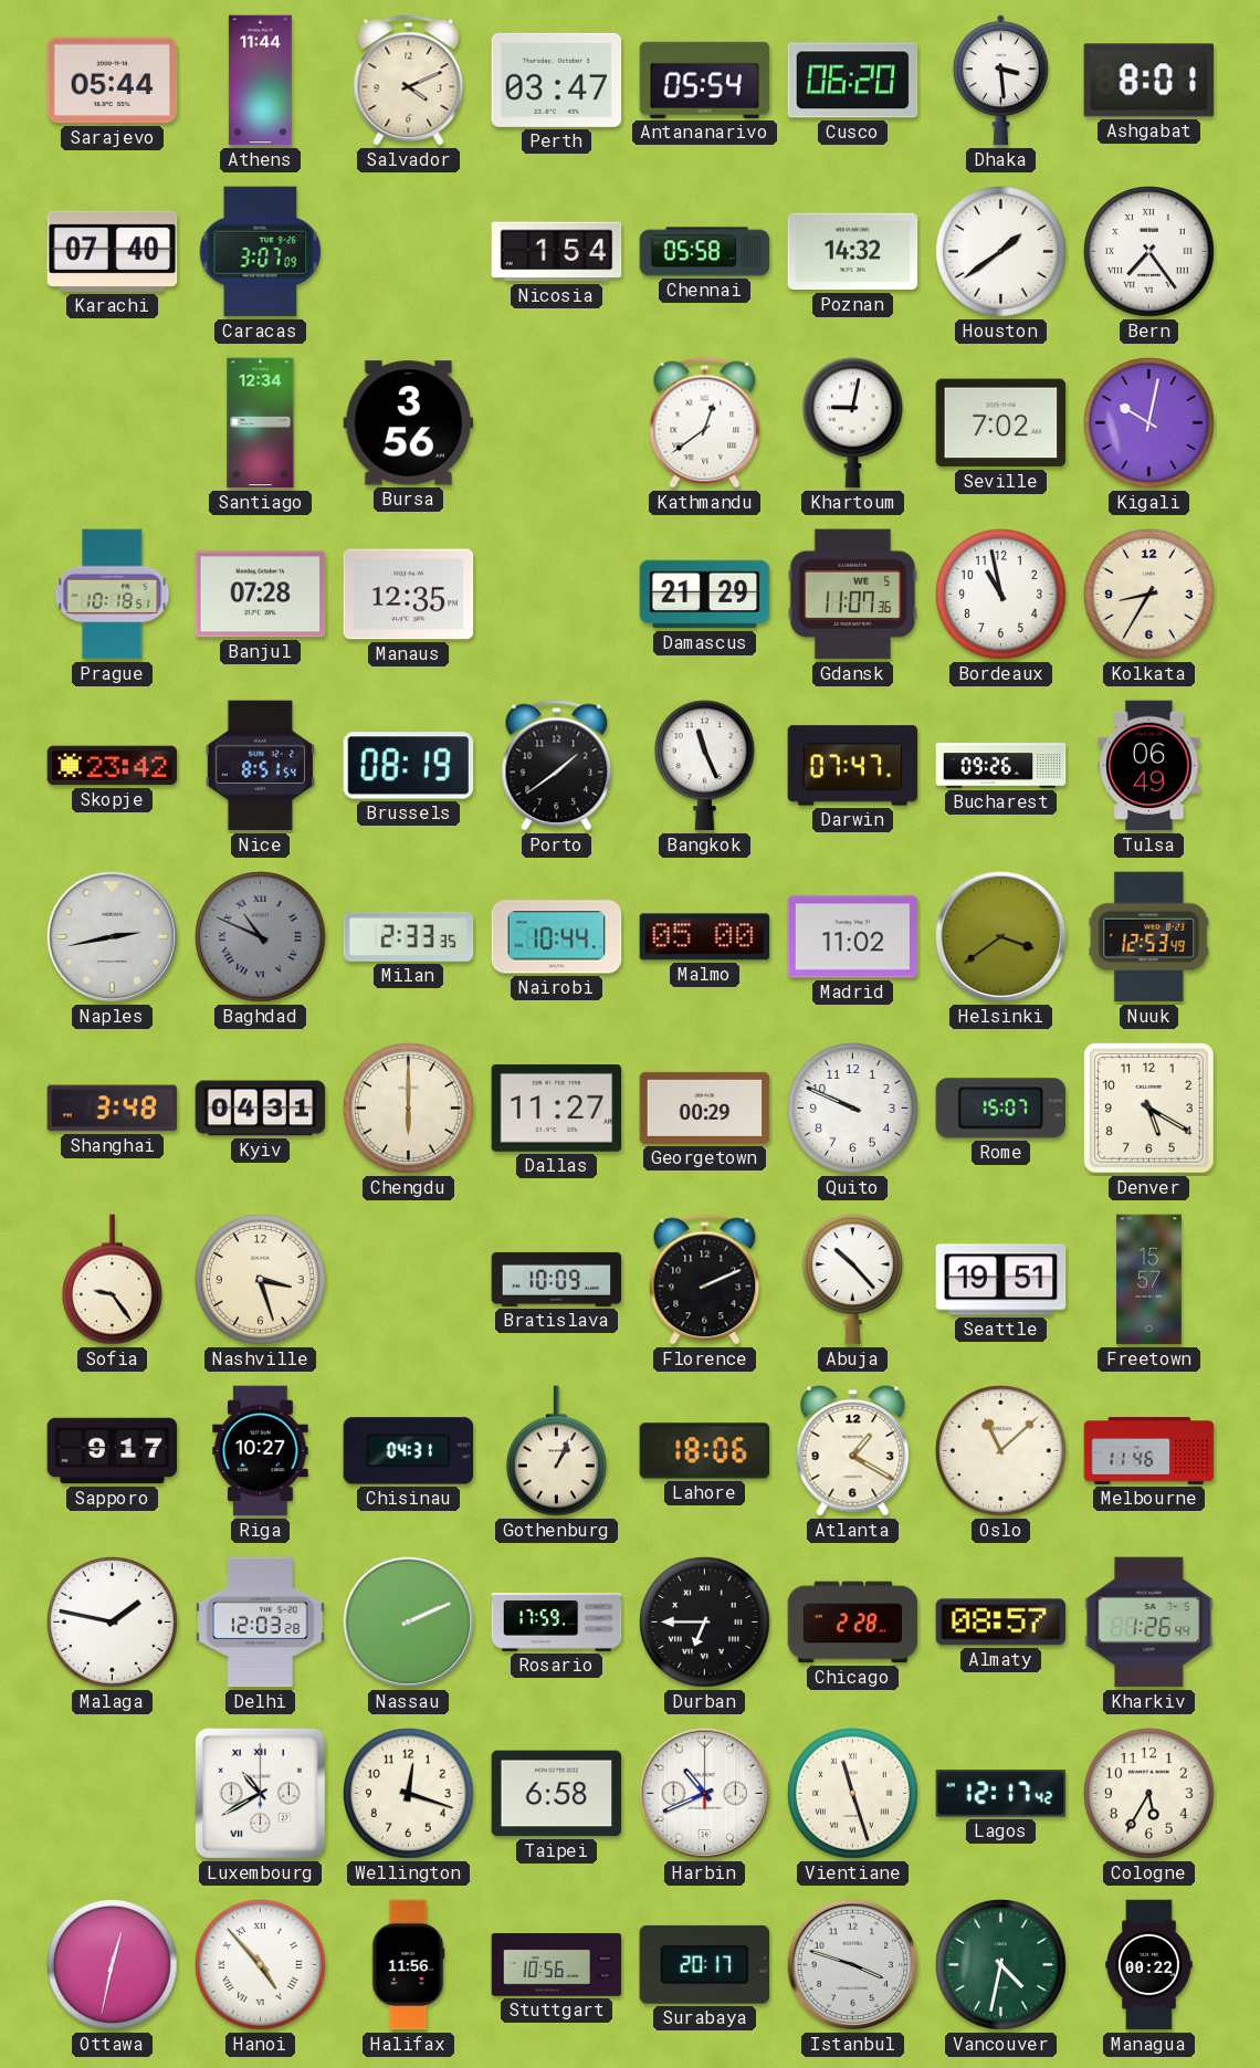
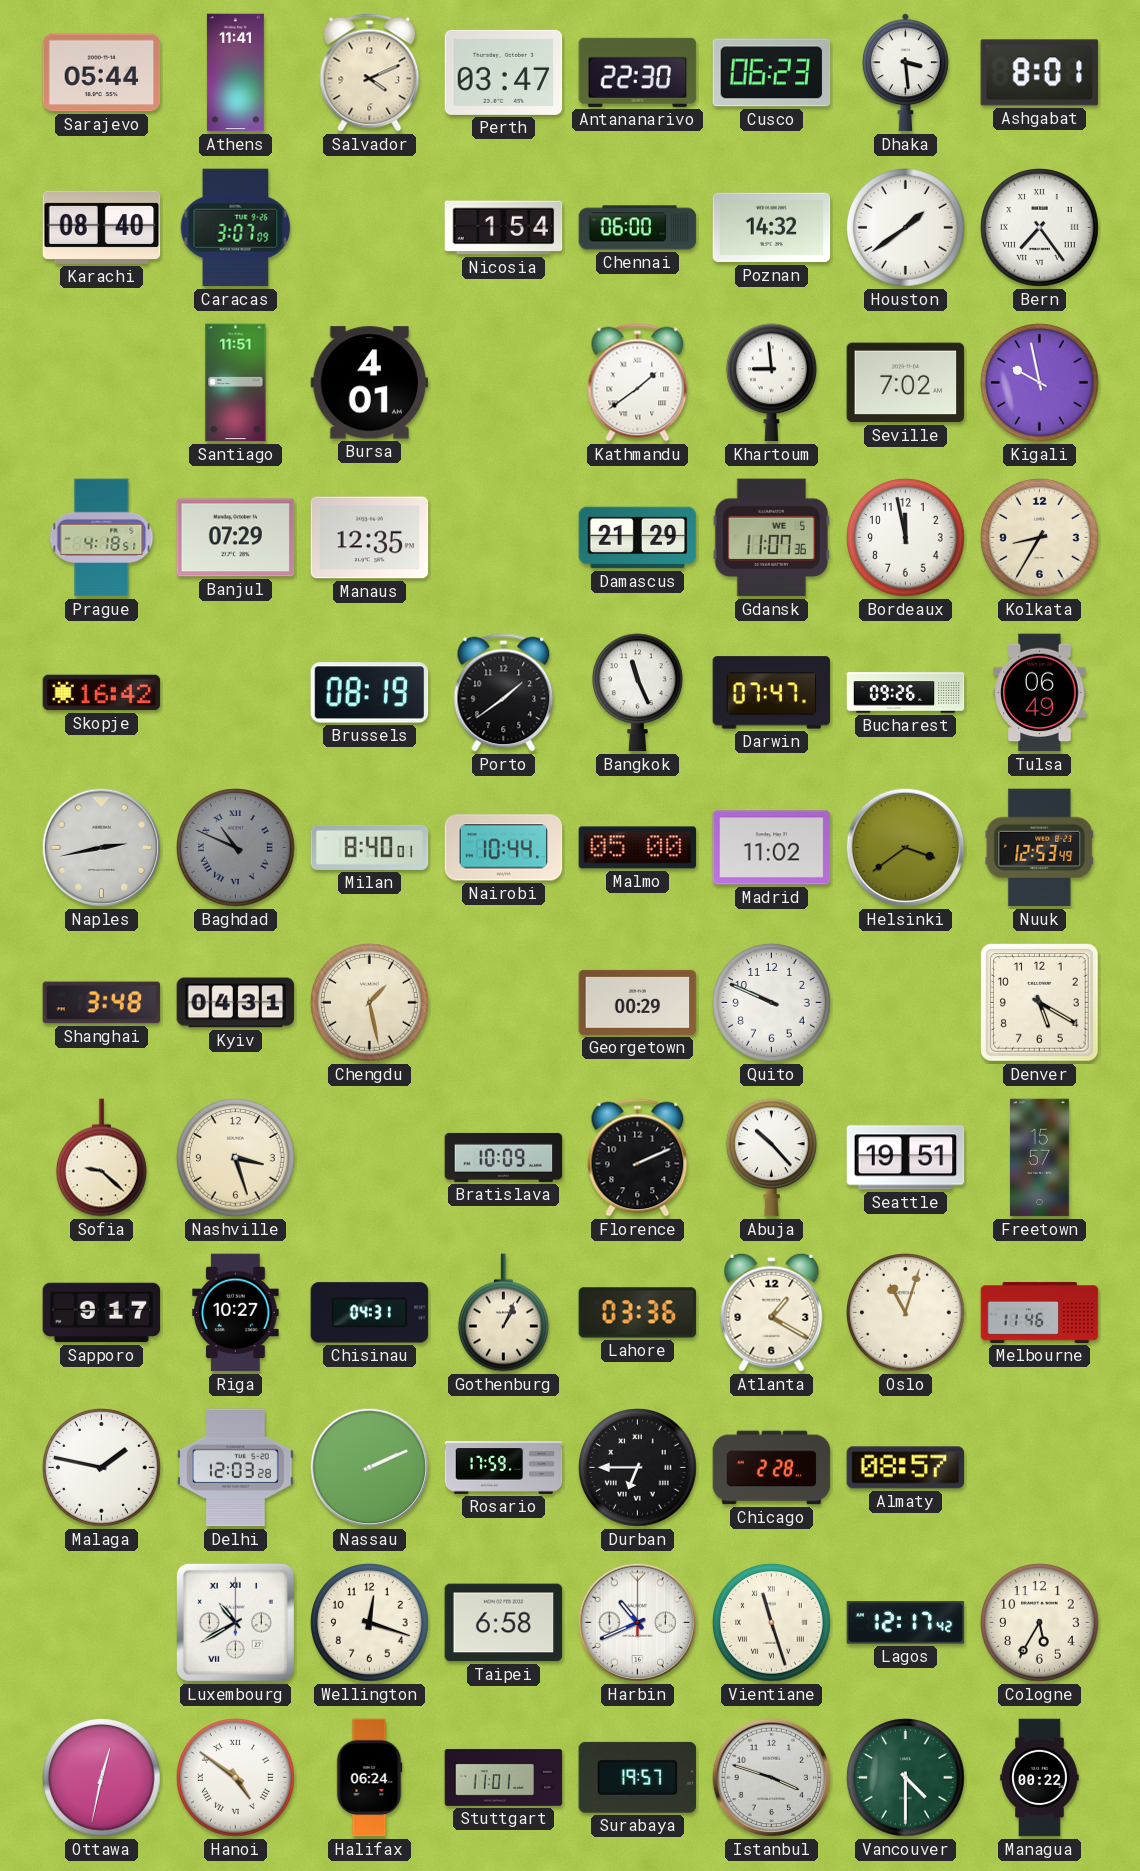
Athens: 11:44 -> 11:41 (235, 73)
Antananarivo: 05:54 -> 22:30 (638, 72)
Cusco: 06:20 -> 06:23 (772, 73)
Karachi: 07:40 -> 08:40 (102, 227)
Chennai: 05:58 -> 06:00 (638, 228)
Santiago: 12:34 -> 11:51 (236, 383)
Bursa: 3:56 -> 4:01 (370, 383)
Kathmandu: 12:39 -> 1:39 (638, 383)
Khartoum: 9:02 -> 8:59 (771, 383)
Kigali: 10:02 -> 9:58 (1040, 383)
Prague: 10:18 -> 4:18 (102, 538)
Banjul: 07:28 -> 07:29 (236, 538)
Bordeaux: 10:58 -> 11:58 (906, 538)
Skopje: 23:42 -> 16:42 (102, 693)
Nice: 8:51 -> none (260, 766)
Milan: 2:33 -> 8:40 (370, 847)
Chengdu: 6:00 -> 1:28 (370, 1003)
Dallas: 11:27 -> none (557, 1109)
Rome: 15:07 -> none (1001, 1109)
Sofia: 9:24 -> 9:22 (101, 1158)
Lahore: 18:06 -> 03:36 (638, 1313)
Oslo: 11:08 -> 11:03 (906, 1313)
Kharkiv: 1:26 -> none (1149, 1623)
Hanoi: 4:53 -> 4:51 (236, 1778)
Halifax: 11:56 -> 06:24 (369, 1778)
Stuttgart: 10:56 -> 11:01 (504, 1778)
Surabaya: 20:17 -> 19:57 (638, 1777)
Vancouver: 4:32 -> 4:30 (906, 1778)
